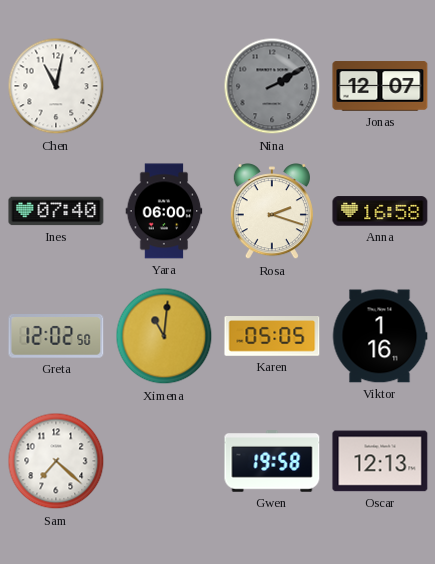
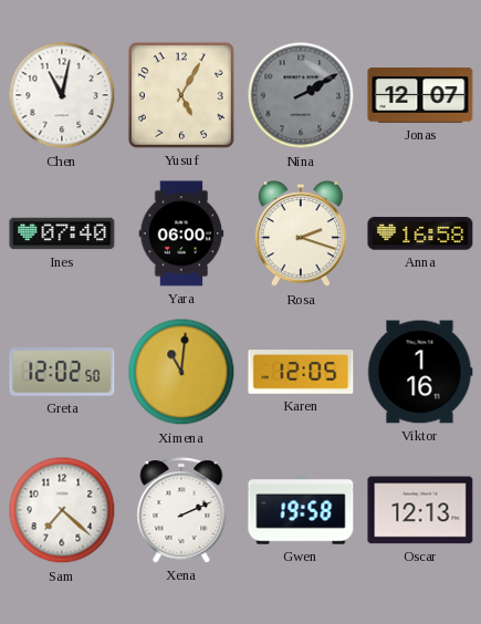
Yusuf: none -> 5:05 (181, 95)
Karen: 05:05 -> 12:05 (301, 373)
Xena: none -> 2:11 (181, 510)
